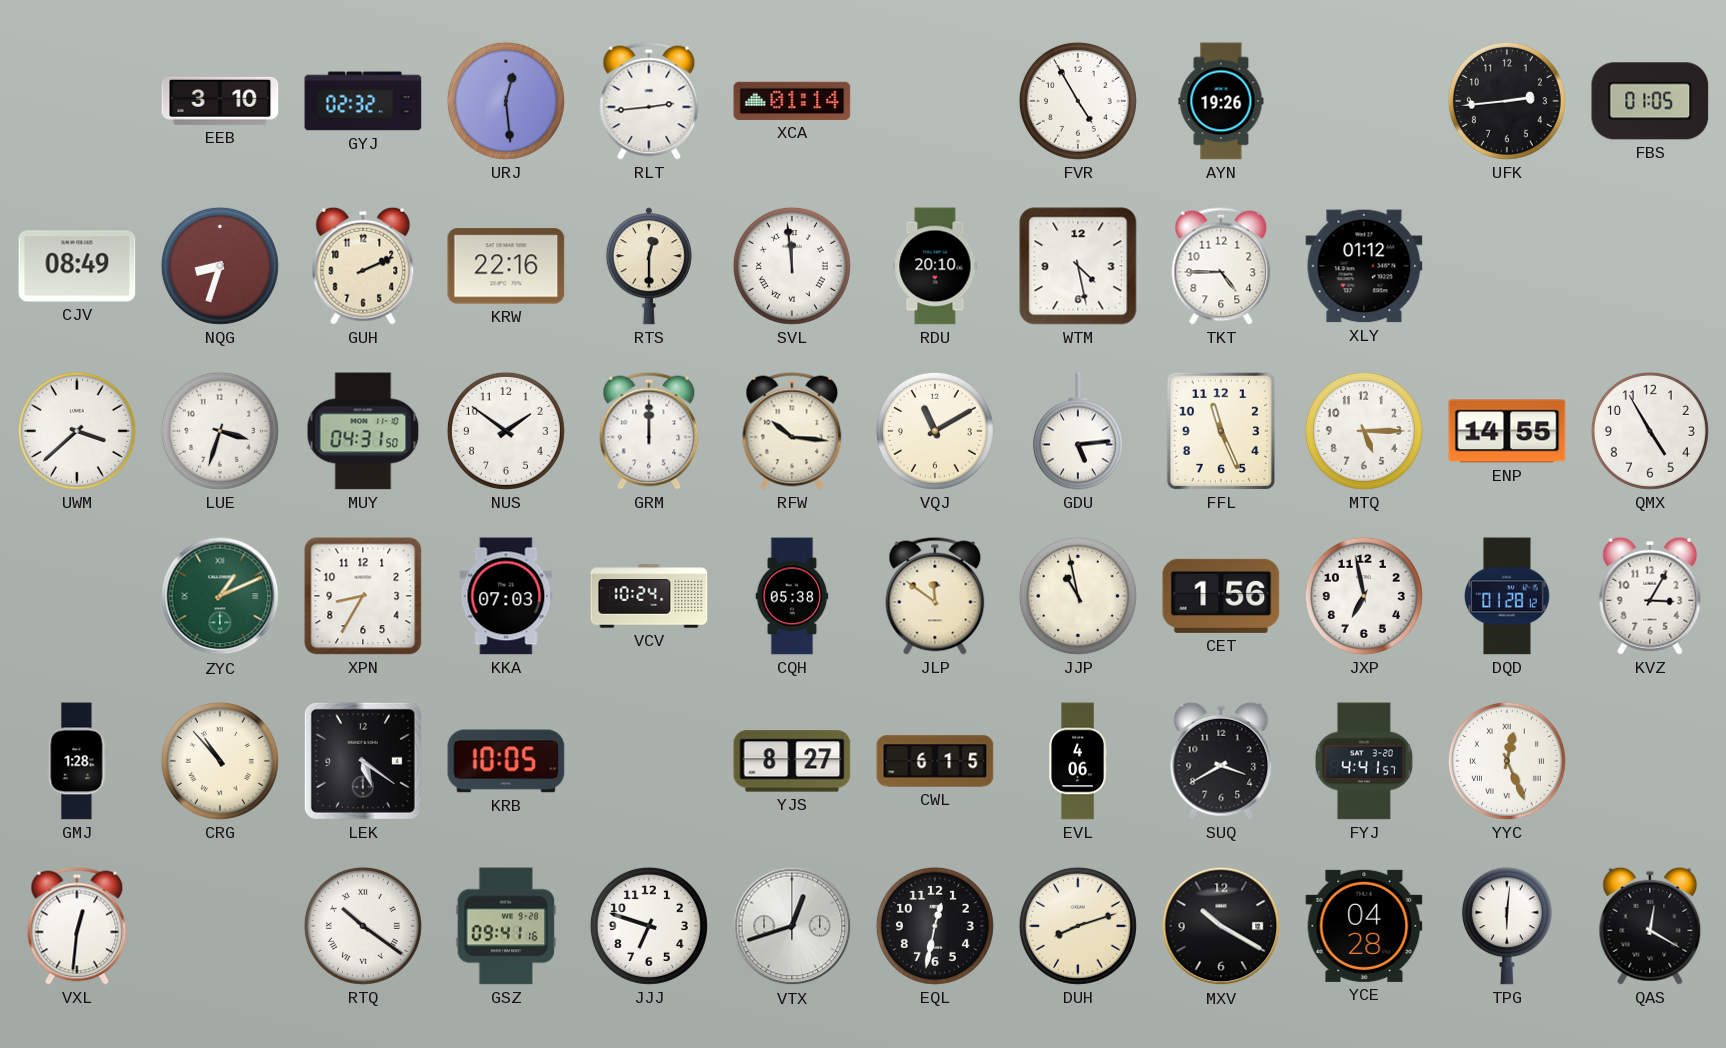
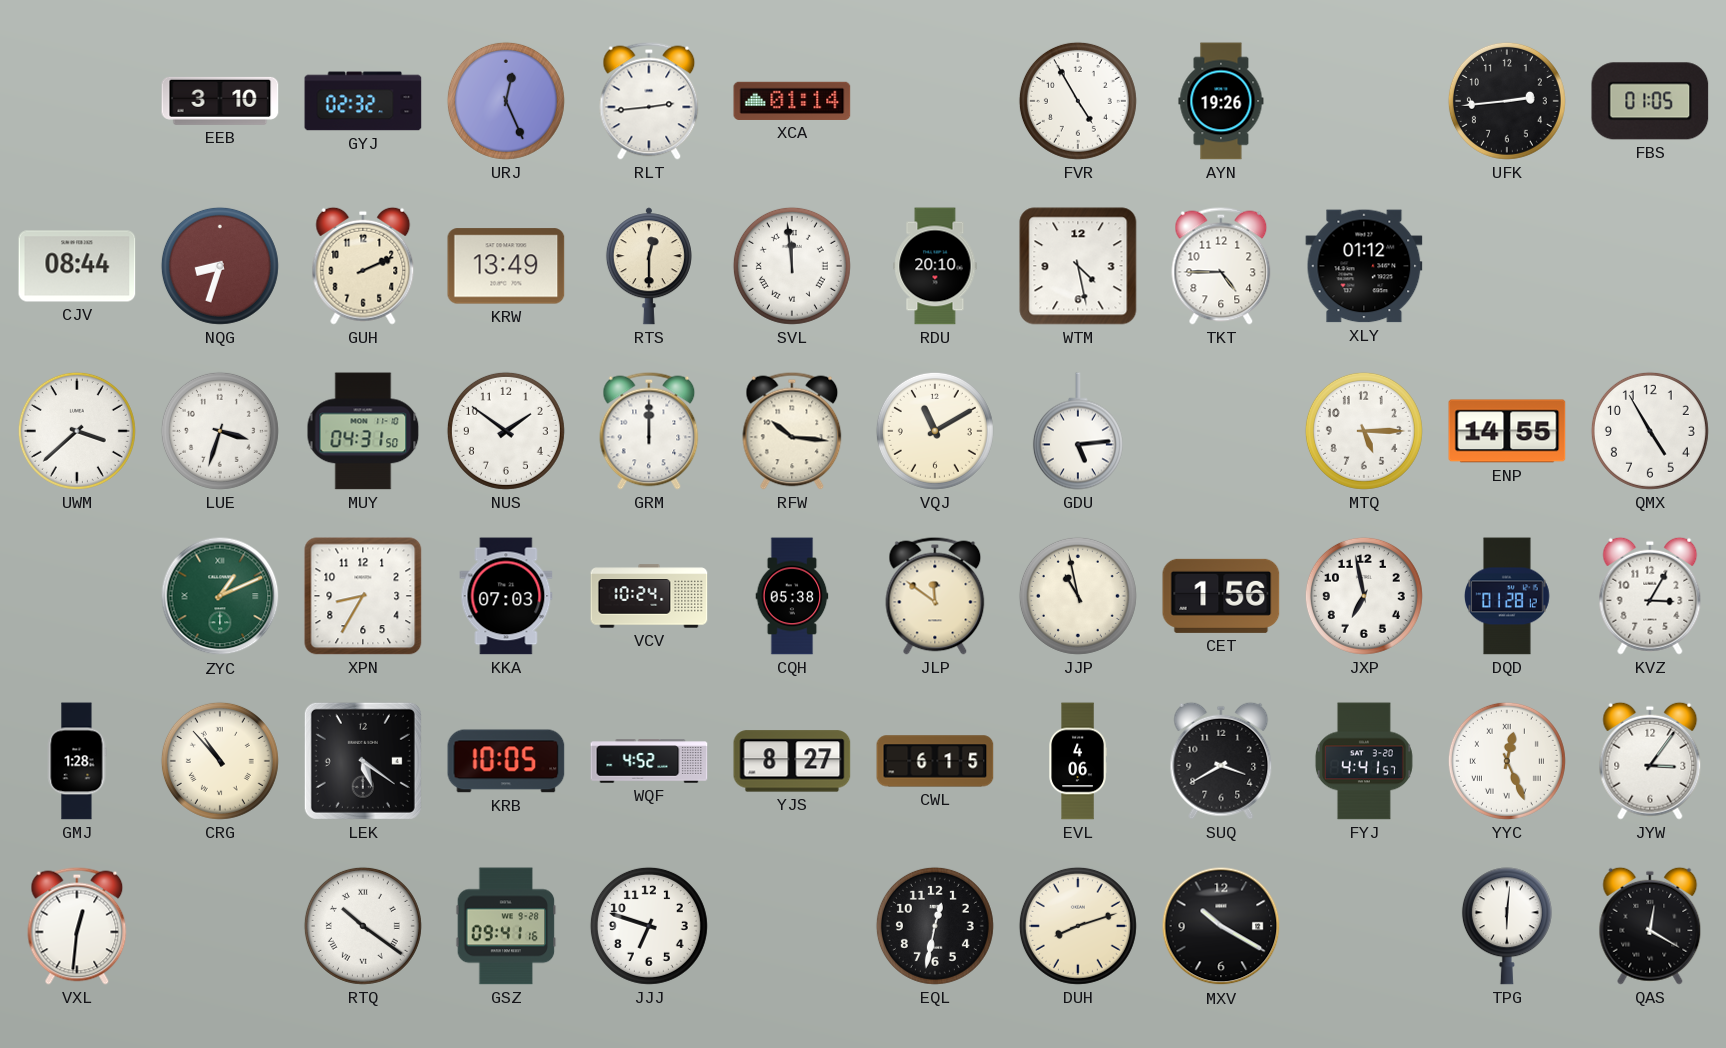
URJ: 12:29 -> 12:26 (506, 101)
CJV: 08:49 -> 08:44 (77, 266)
KRW: 22:16 -> 13:49 (506, 266)
FFL: 11:26 -> none (1221, 431)
WQF: none -> 4:52 (649, 761)
JYW: none -> 3:06 (1650, 761)
VTX: 12:42 -> none (792, 926)
YCE: 04:28 -> none (1364, 926)
